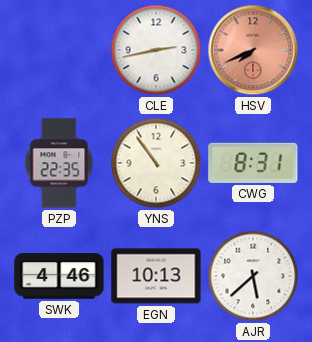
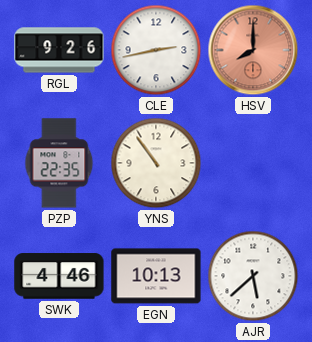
RGL: none -> 9:26 (59, 50)
HSV: 7:41 -> 8:00 (253, 50)
CWG: 8:31 -> none (253, 163)
